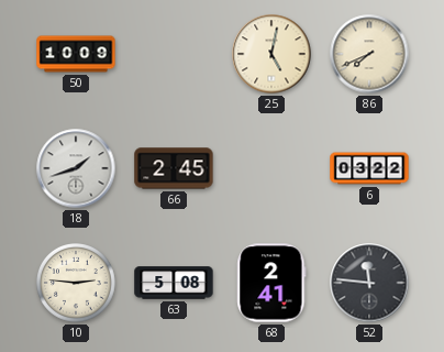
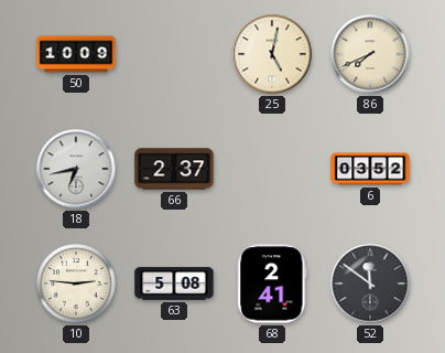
18: 1:42 -> 6:43 (76, 169)
66: 2:45 -> 2:37 (174, 169)
6: 03:22 -> 03:52 (370, 169)
52: 11:46 -> 11:51 (370, 284)
